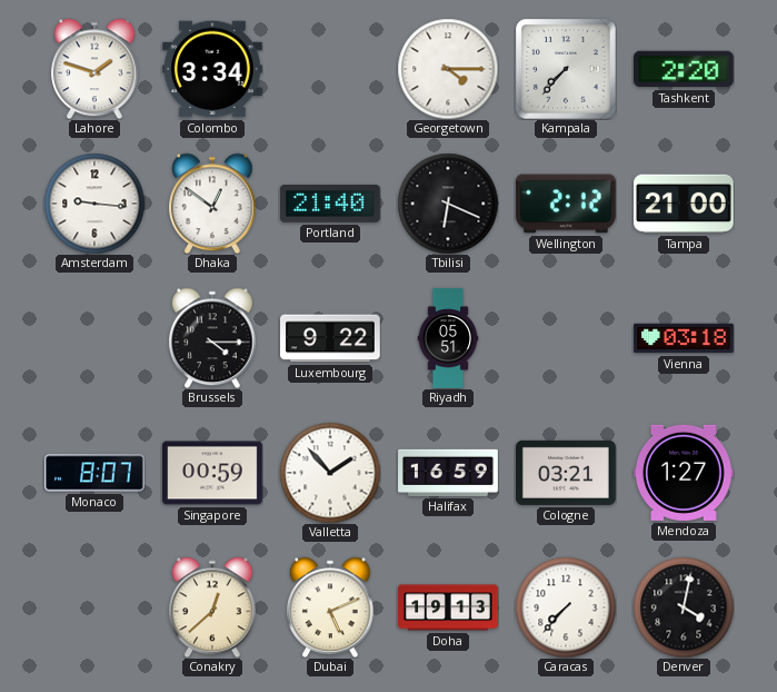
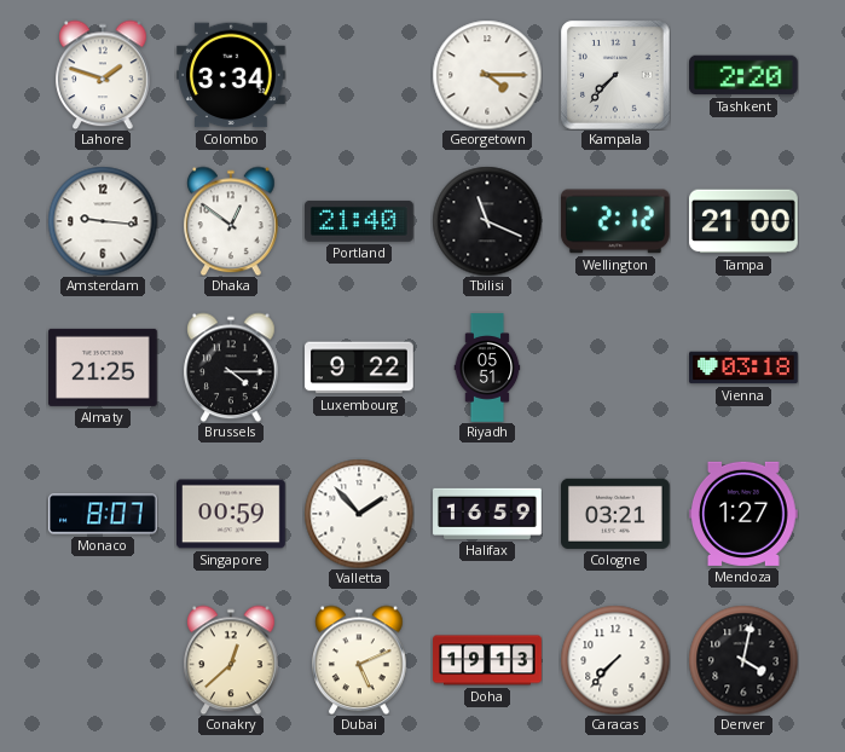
Tbilisi: 6:19 -> 11:19 (487, 221)
Almaty: none -> 21:25 (104, 368)
